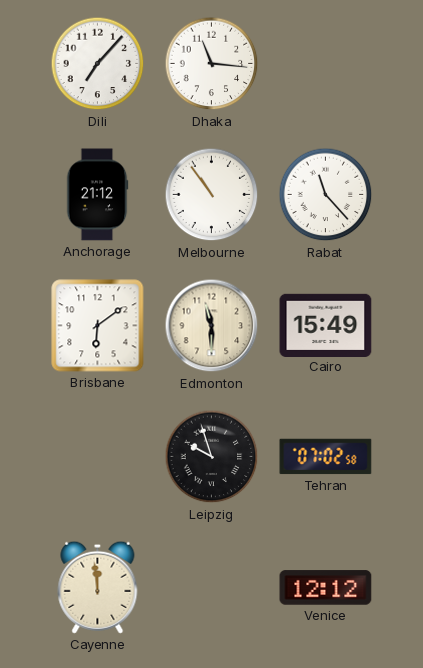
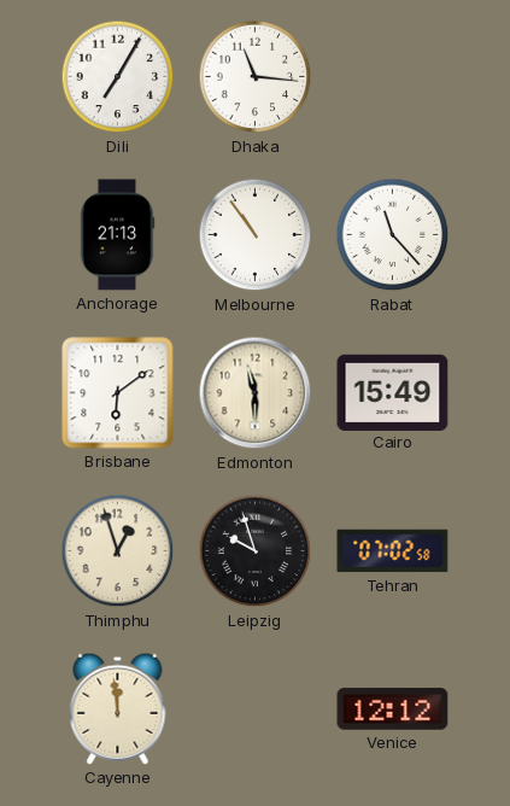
Dili: 7:07 -> 7:05 (118, 77)
Anchorage: 21:12 -> 21:13 (117, 235)
Thimphu: none -> 12:57 (118, 551)
